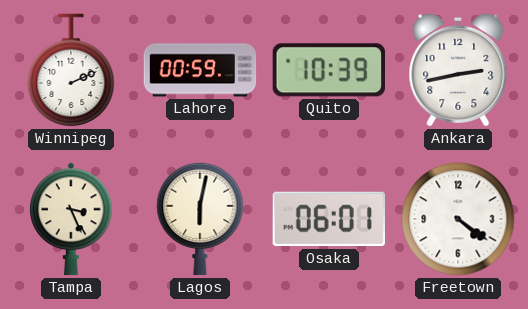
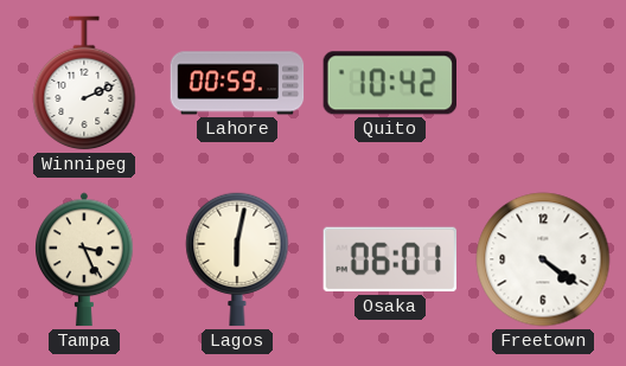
Quito: 10:39 -> 10:42 (389, 83)
Ankara: 2:43 -> none (458, 70)
